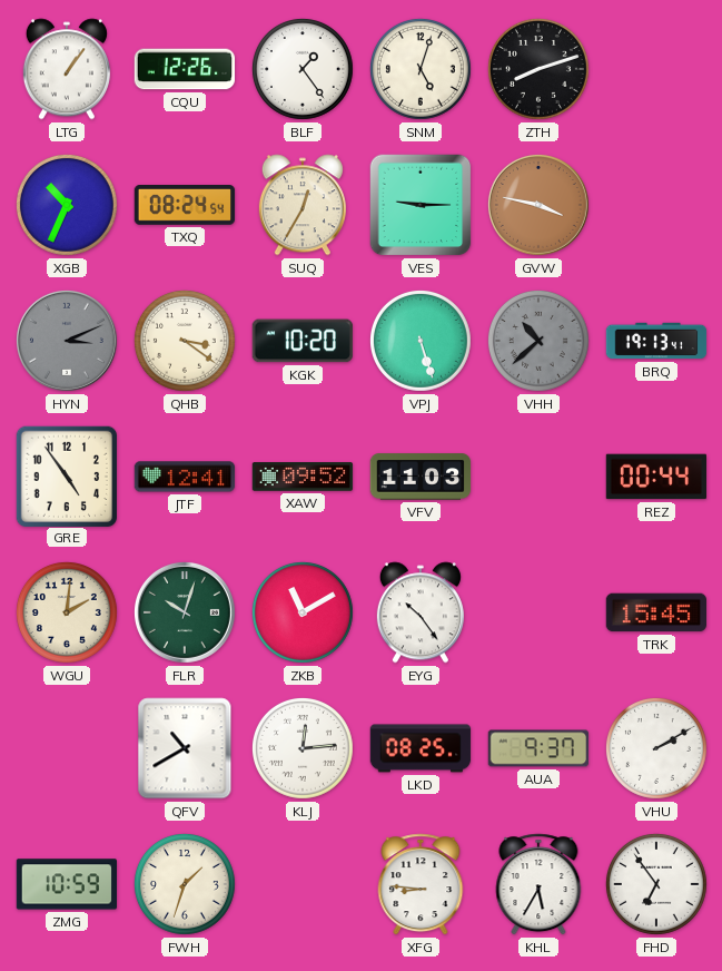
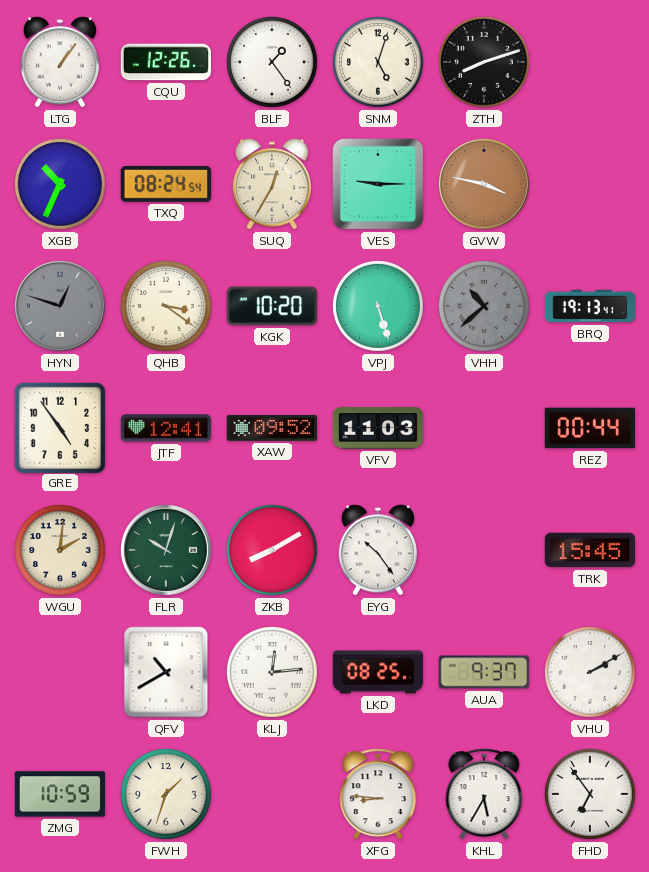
HYN: 3:11 -> 12:48 (60, 306)
ZKB: 11:10 -> 8:10 (272, 550)
